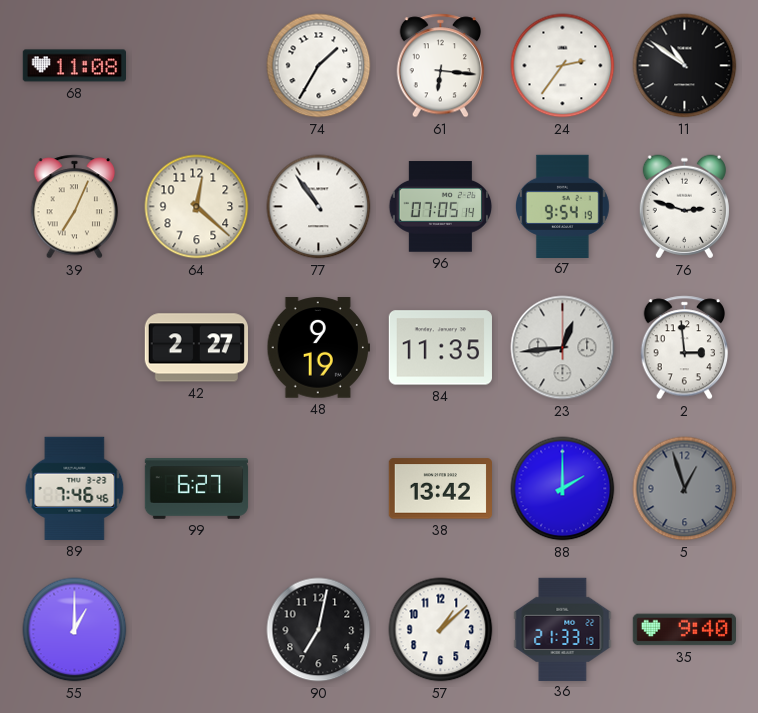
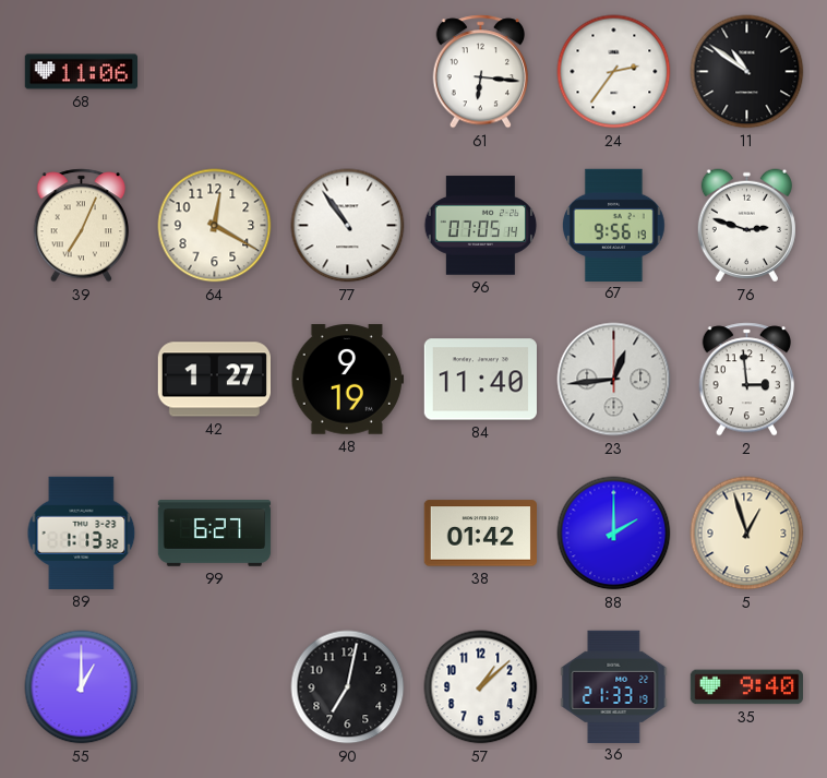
68: 11:08 -> 11:06 (81, 72)
74: 1:35 -> none (319, 66)
64: 12:22 -> 12:20 (215, 226)
67: 9:54 -> 9:56 (613, 225)
42: 2:27 -> 1:27 (214, 380)
84: 11:35 -> 11:40 (480, 380)
89: 7:46 -> 1:13 (82, 532)
38: 13:42 -> 01:42 (480, 534)
5 dial: grey -> cream (747, 534)
